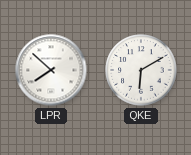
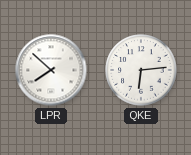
QKE: 6:10 -> 6:14 (141, 70)
